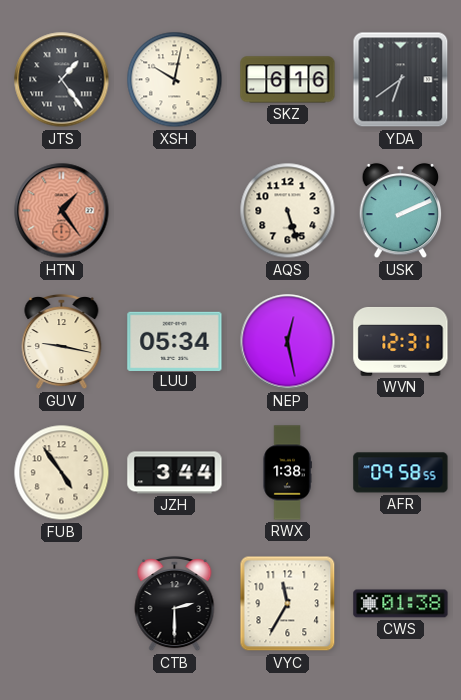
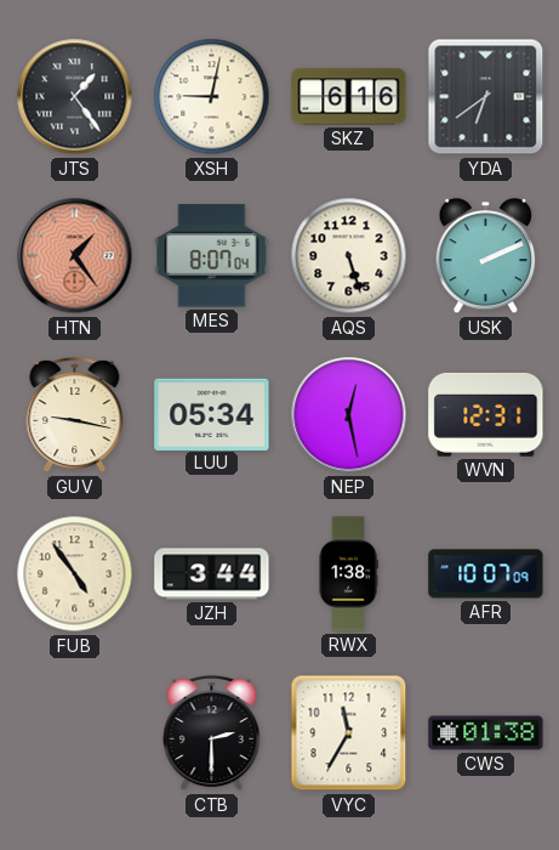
XSH: 10:02 -> 9:02 (212, 97)
MES: none -> 8:07 (212, 256)
AFR: 09:58 -> 10:07 (486, 574)
